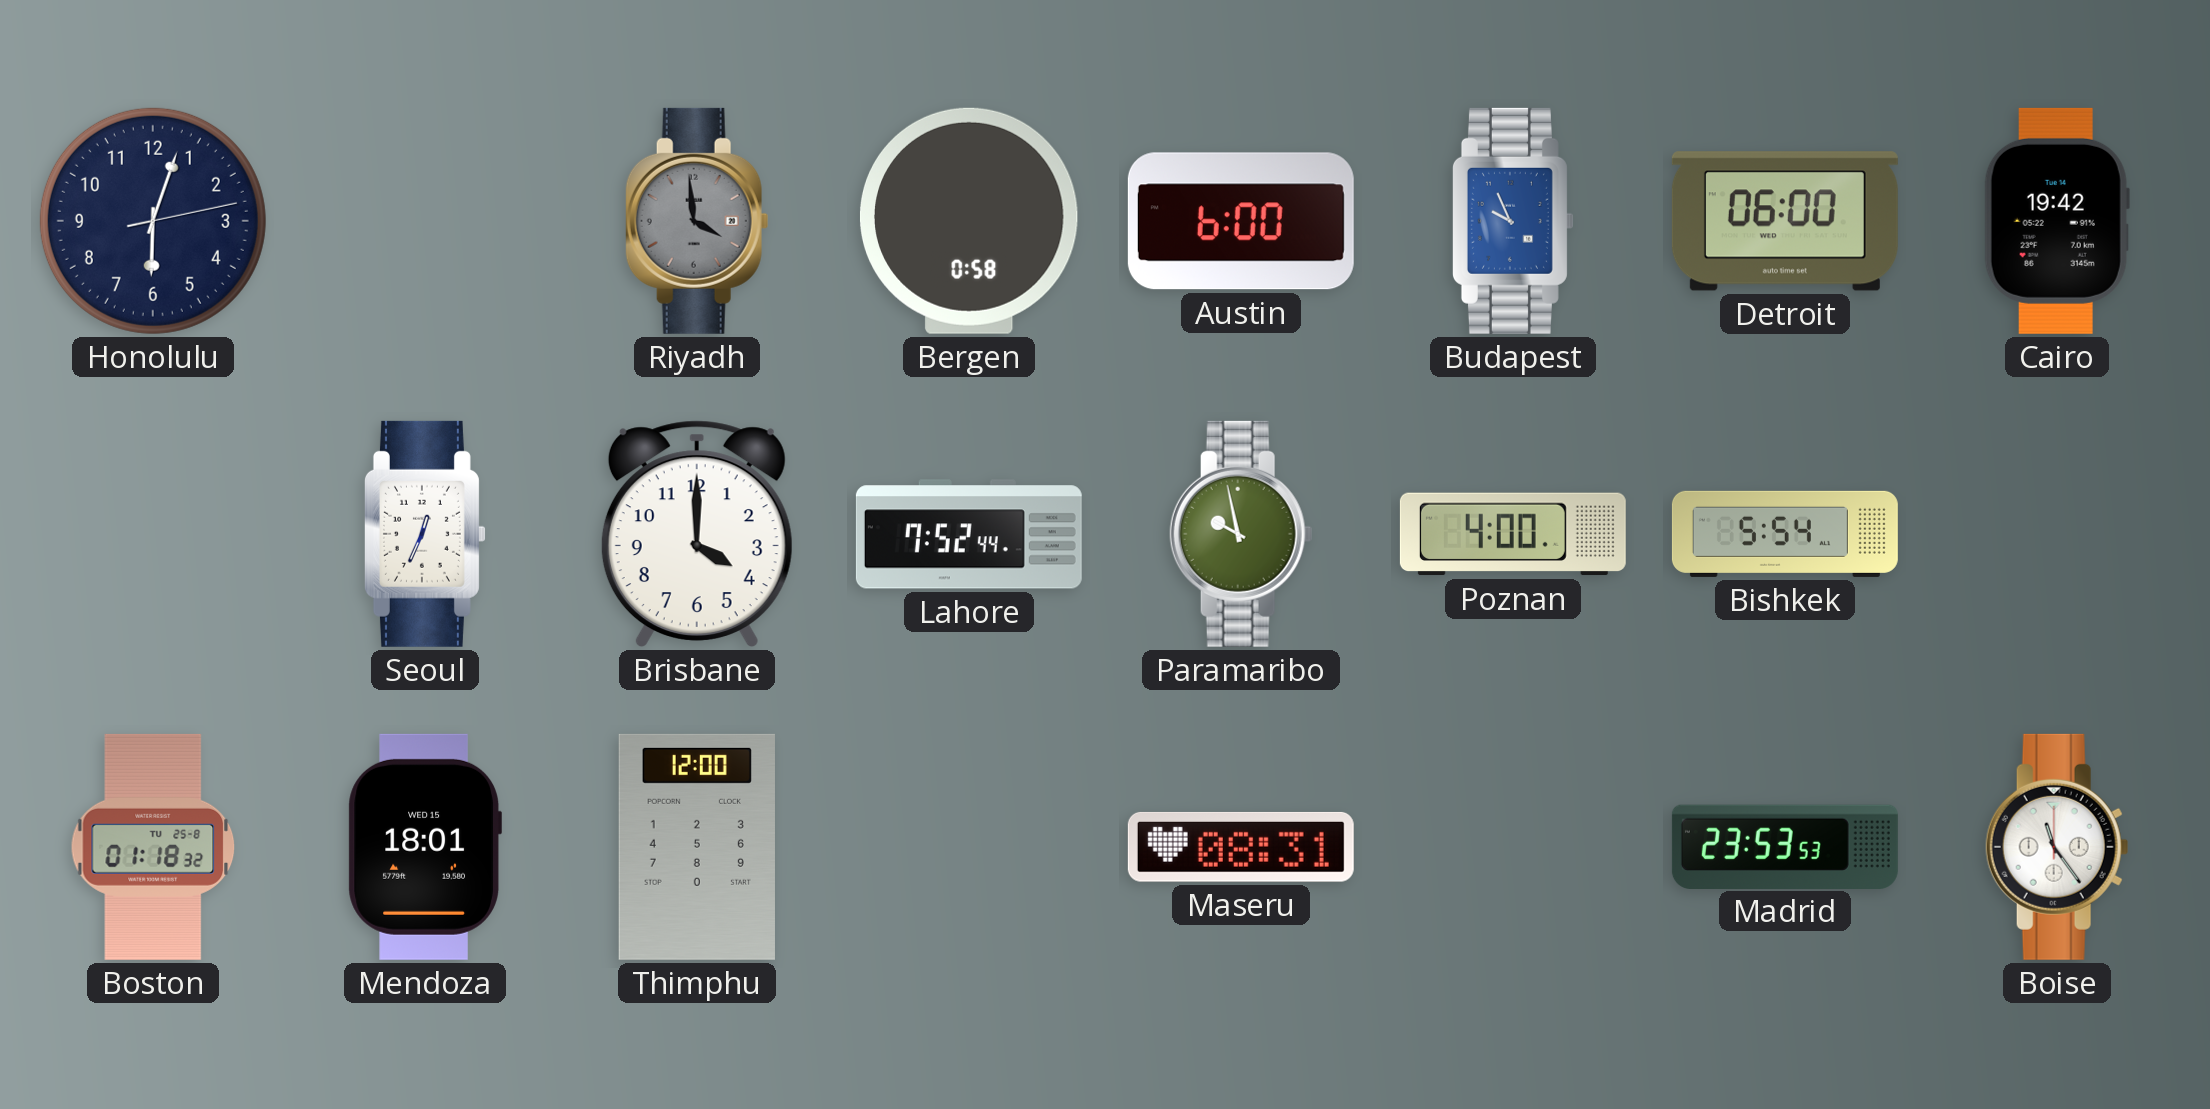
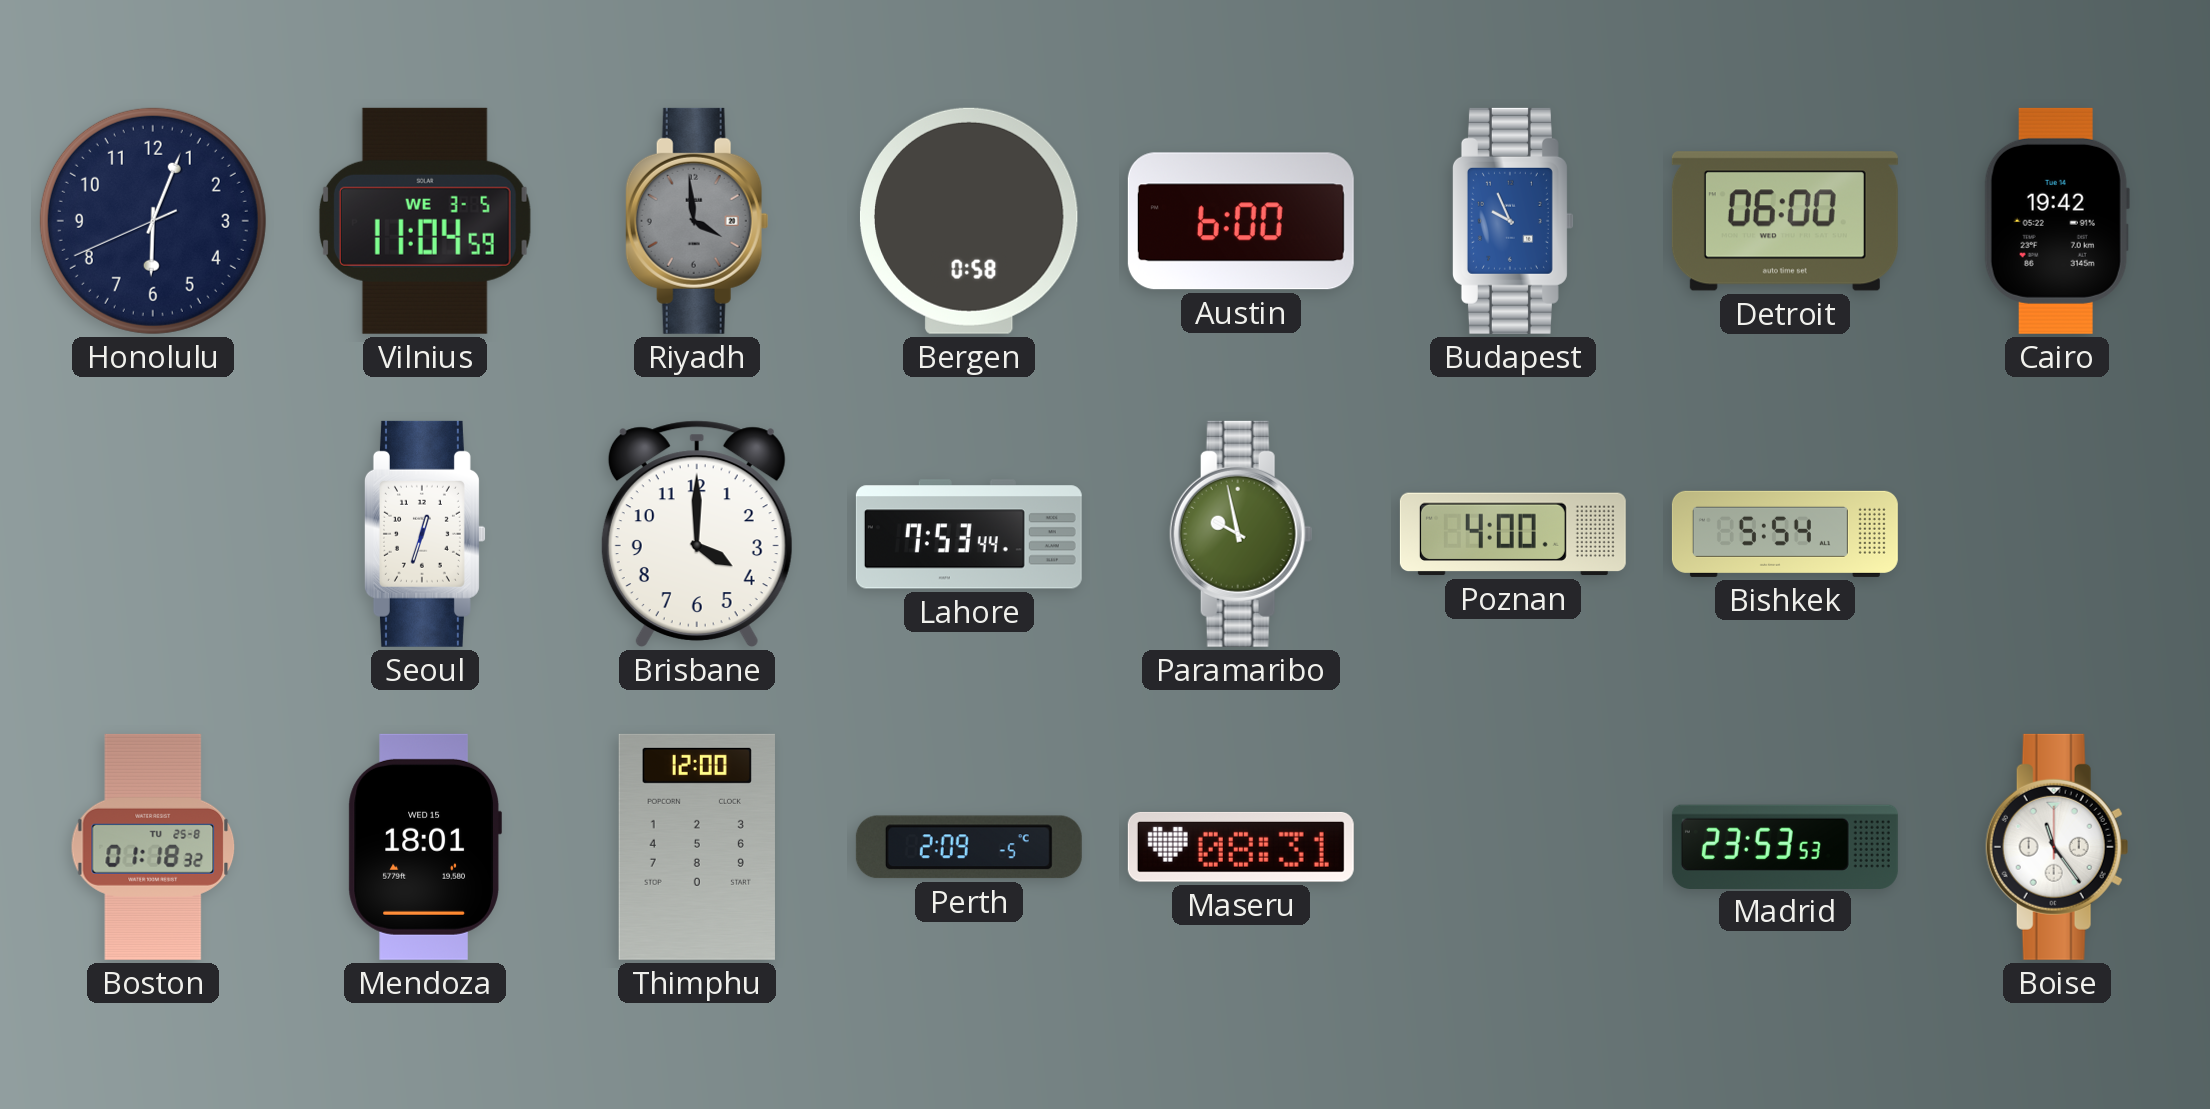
Honolulu: 6:03:13 -> 6:03:41 (153, 221)
Vilnius: none -> 11:04 (425, 221)
Seoul: 12:34 -> 12:33 (425, 534)
Lahore: 7:52 -> 7:53 (969, 534)
Perth: none -> 2:09 (969, 847)
